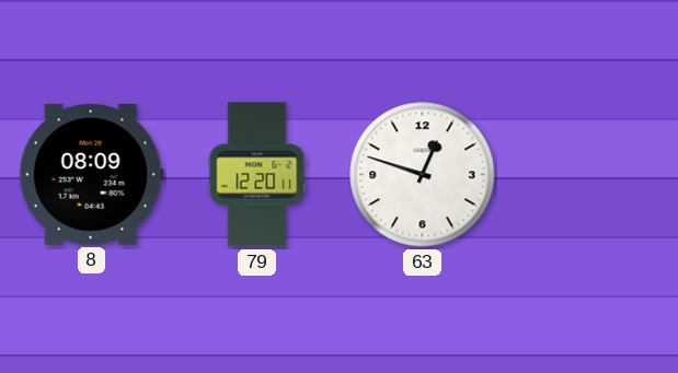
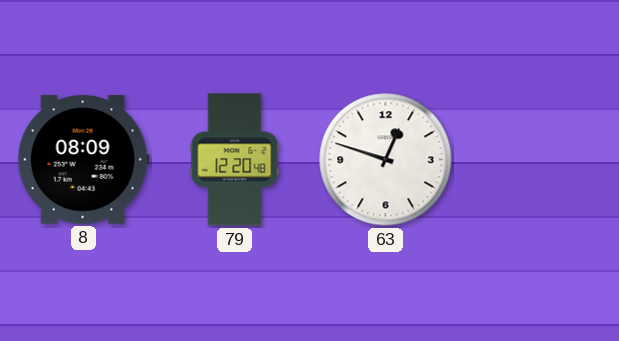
79: 12:20:11 -> 12:20:48 (235, 160)
